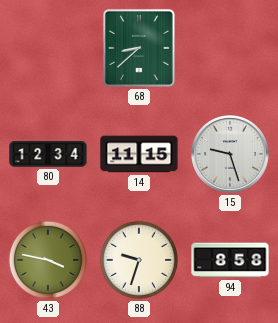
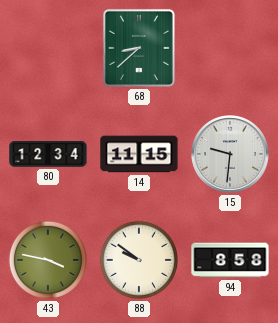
15: 9:27 -> 9:31 (231, 155)
88: 9:33 -> 9:51 (139, 260)
